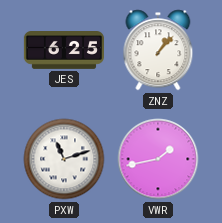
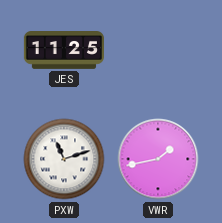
JES: 6:25 -> 11:25 (64, 51)
ZNZ: 1:07 -> none (158, 50)
